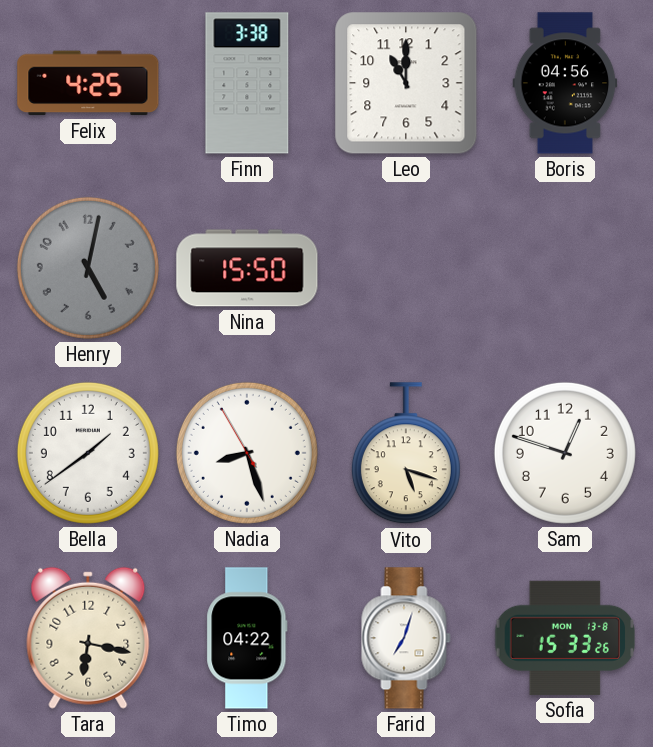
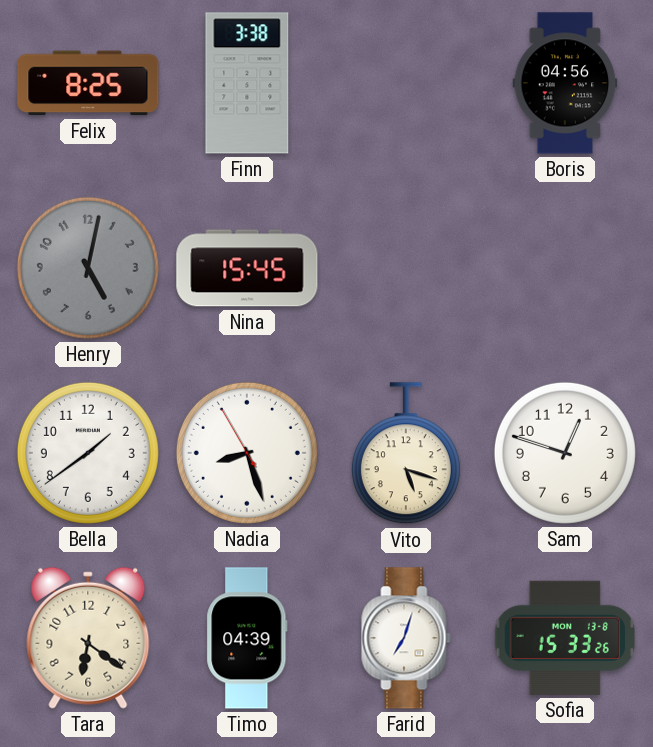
Felix: 4:25 -> 8:25 (88, 83)
Leo: 11:00 -> none (406, 83)
Nina: 15:50 -> 15:45 (247, 268)
Tara: 6:17 -> 6:21 (88, 638)
Timo: 04:22 -> 04:39 (247, 638)
